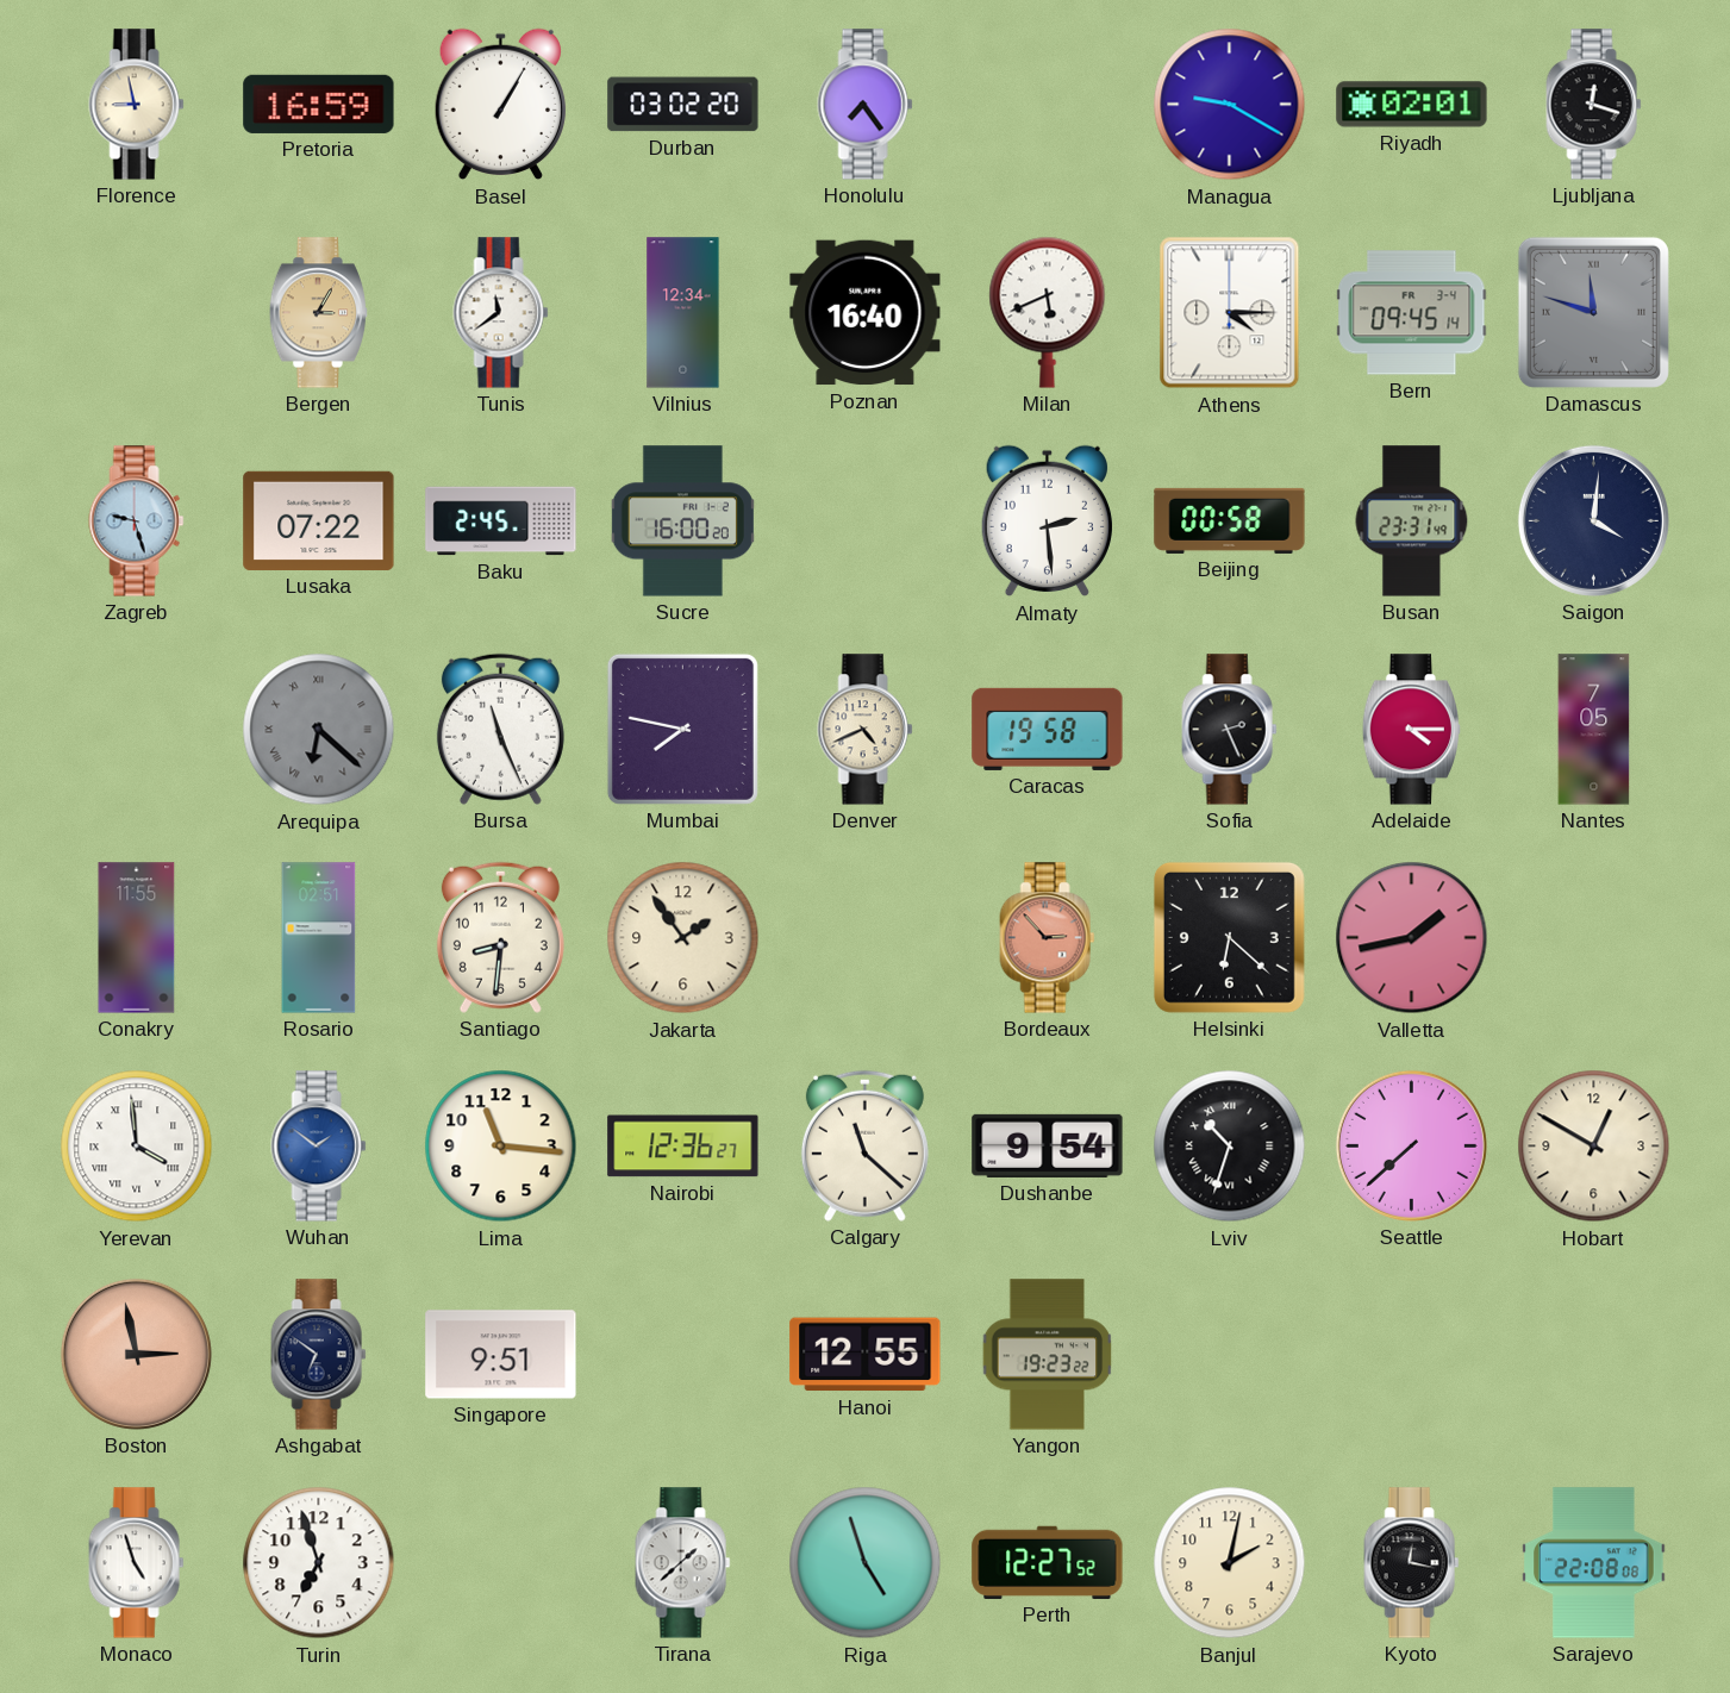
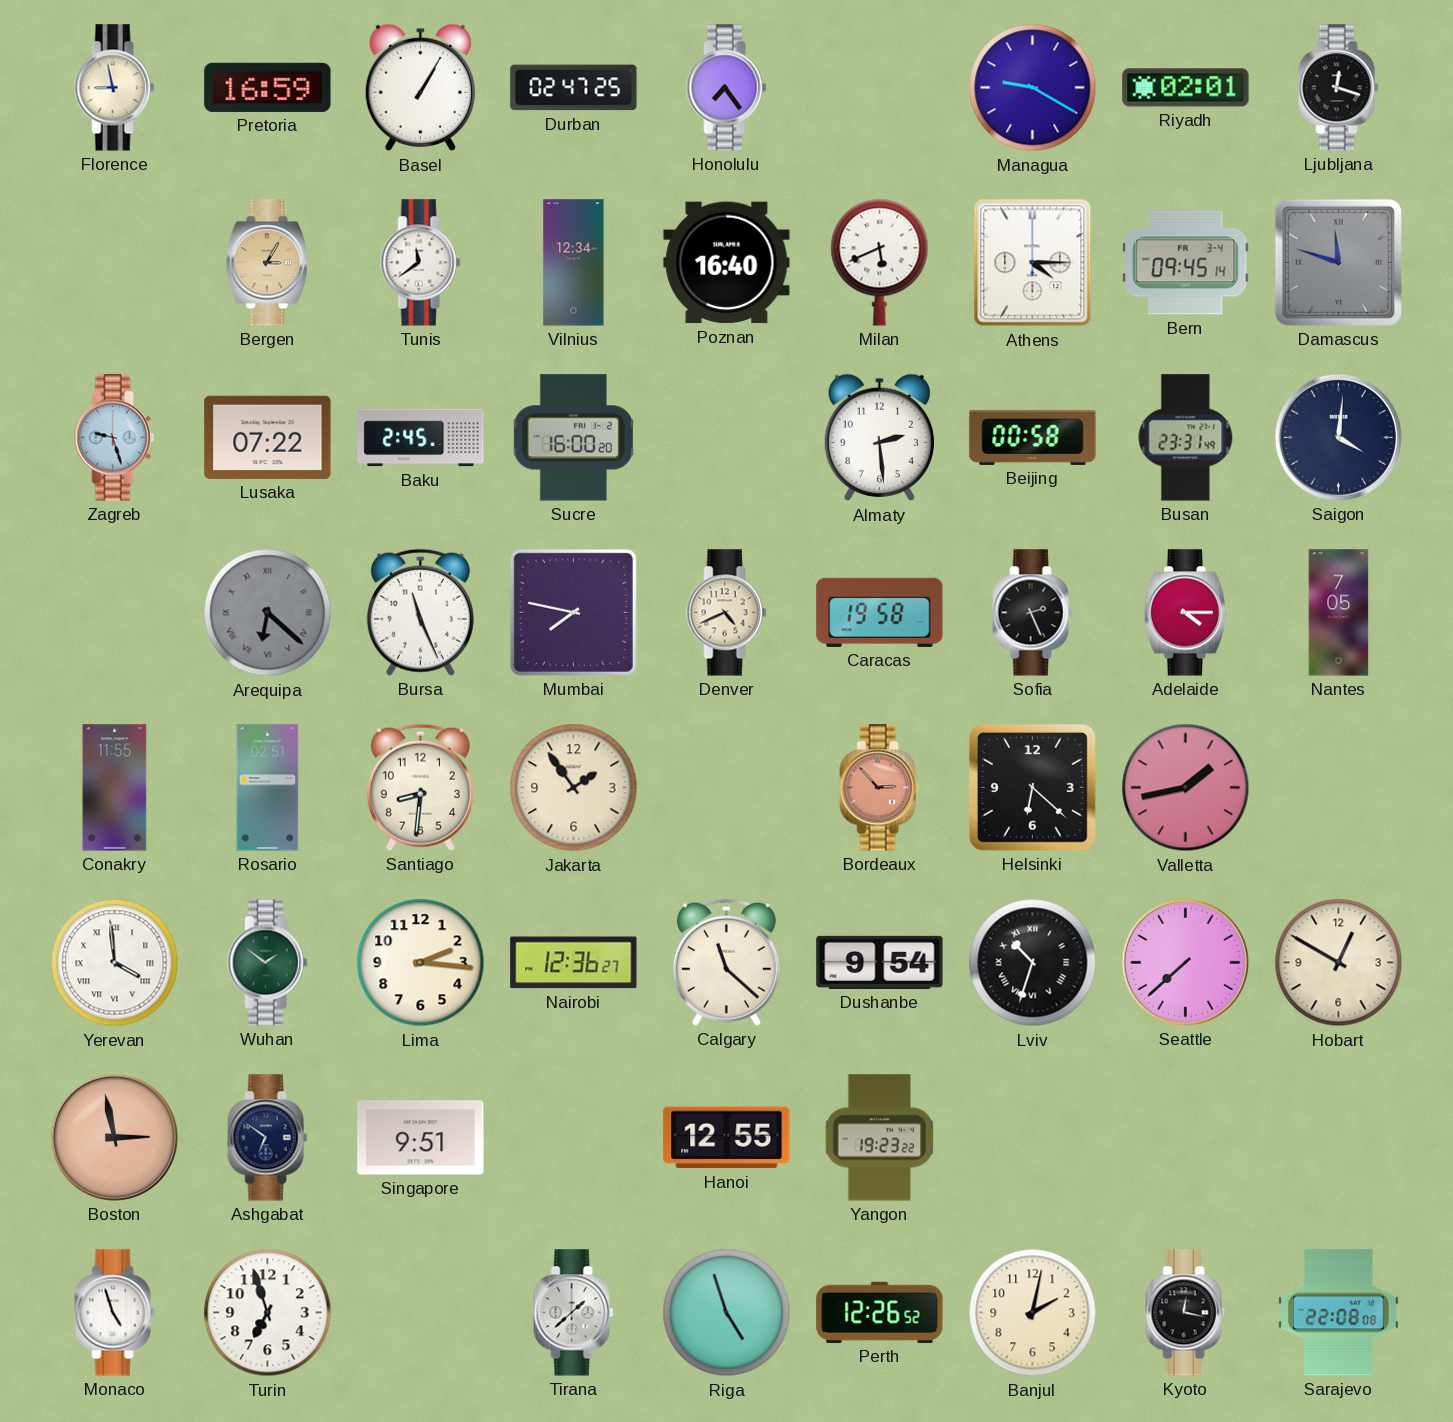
Durban: 03:02 -> 02:47 (574, 88)
Wuhan dial: blue -> green (268, 963)
Lima: 11:16 -> 2:16 (421, 963)
Perth: 12:27 -> 12:26 (880, 1312)
